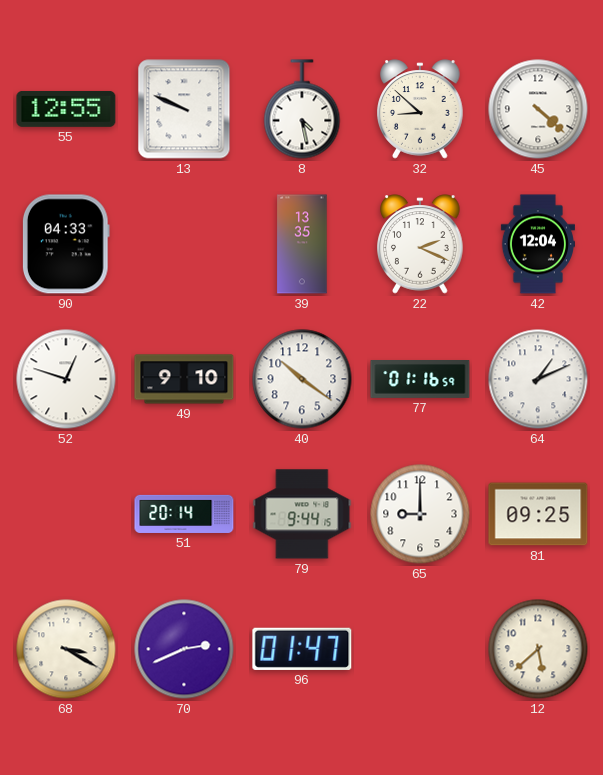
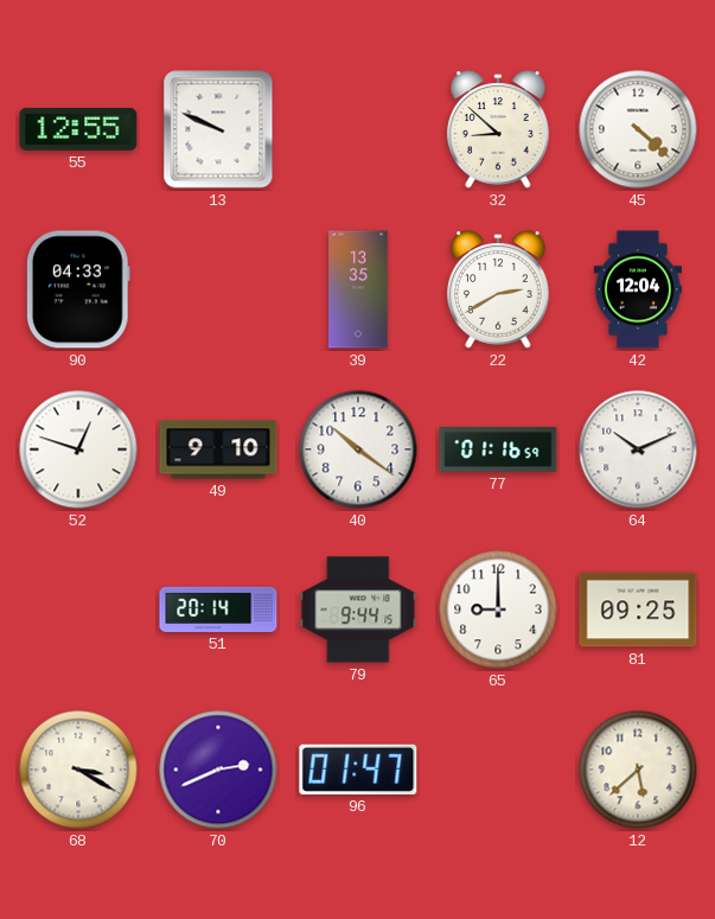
8: 4:28 -> none (302, 109)
22: 2:19 -> 2:40 (498, 289)
64: 1:11 -> 10:11 (638, 449)
